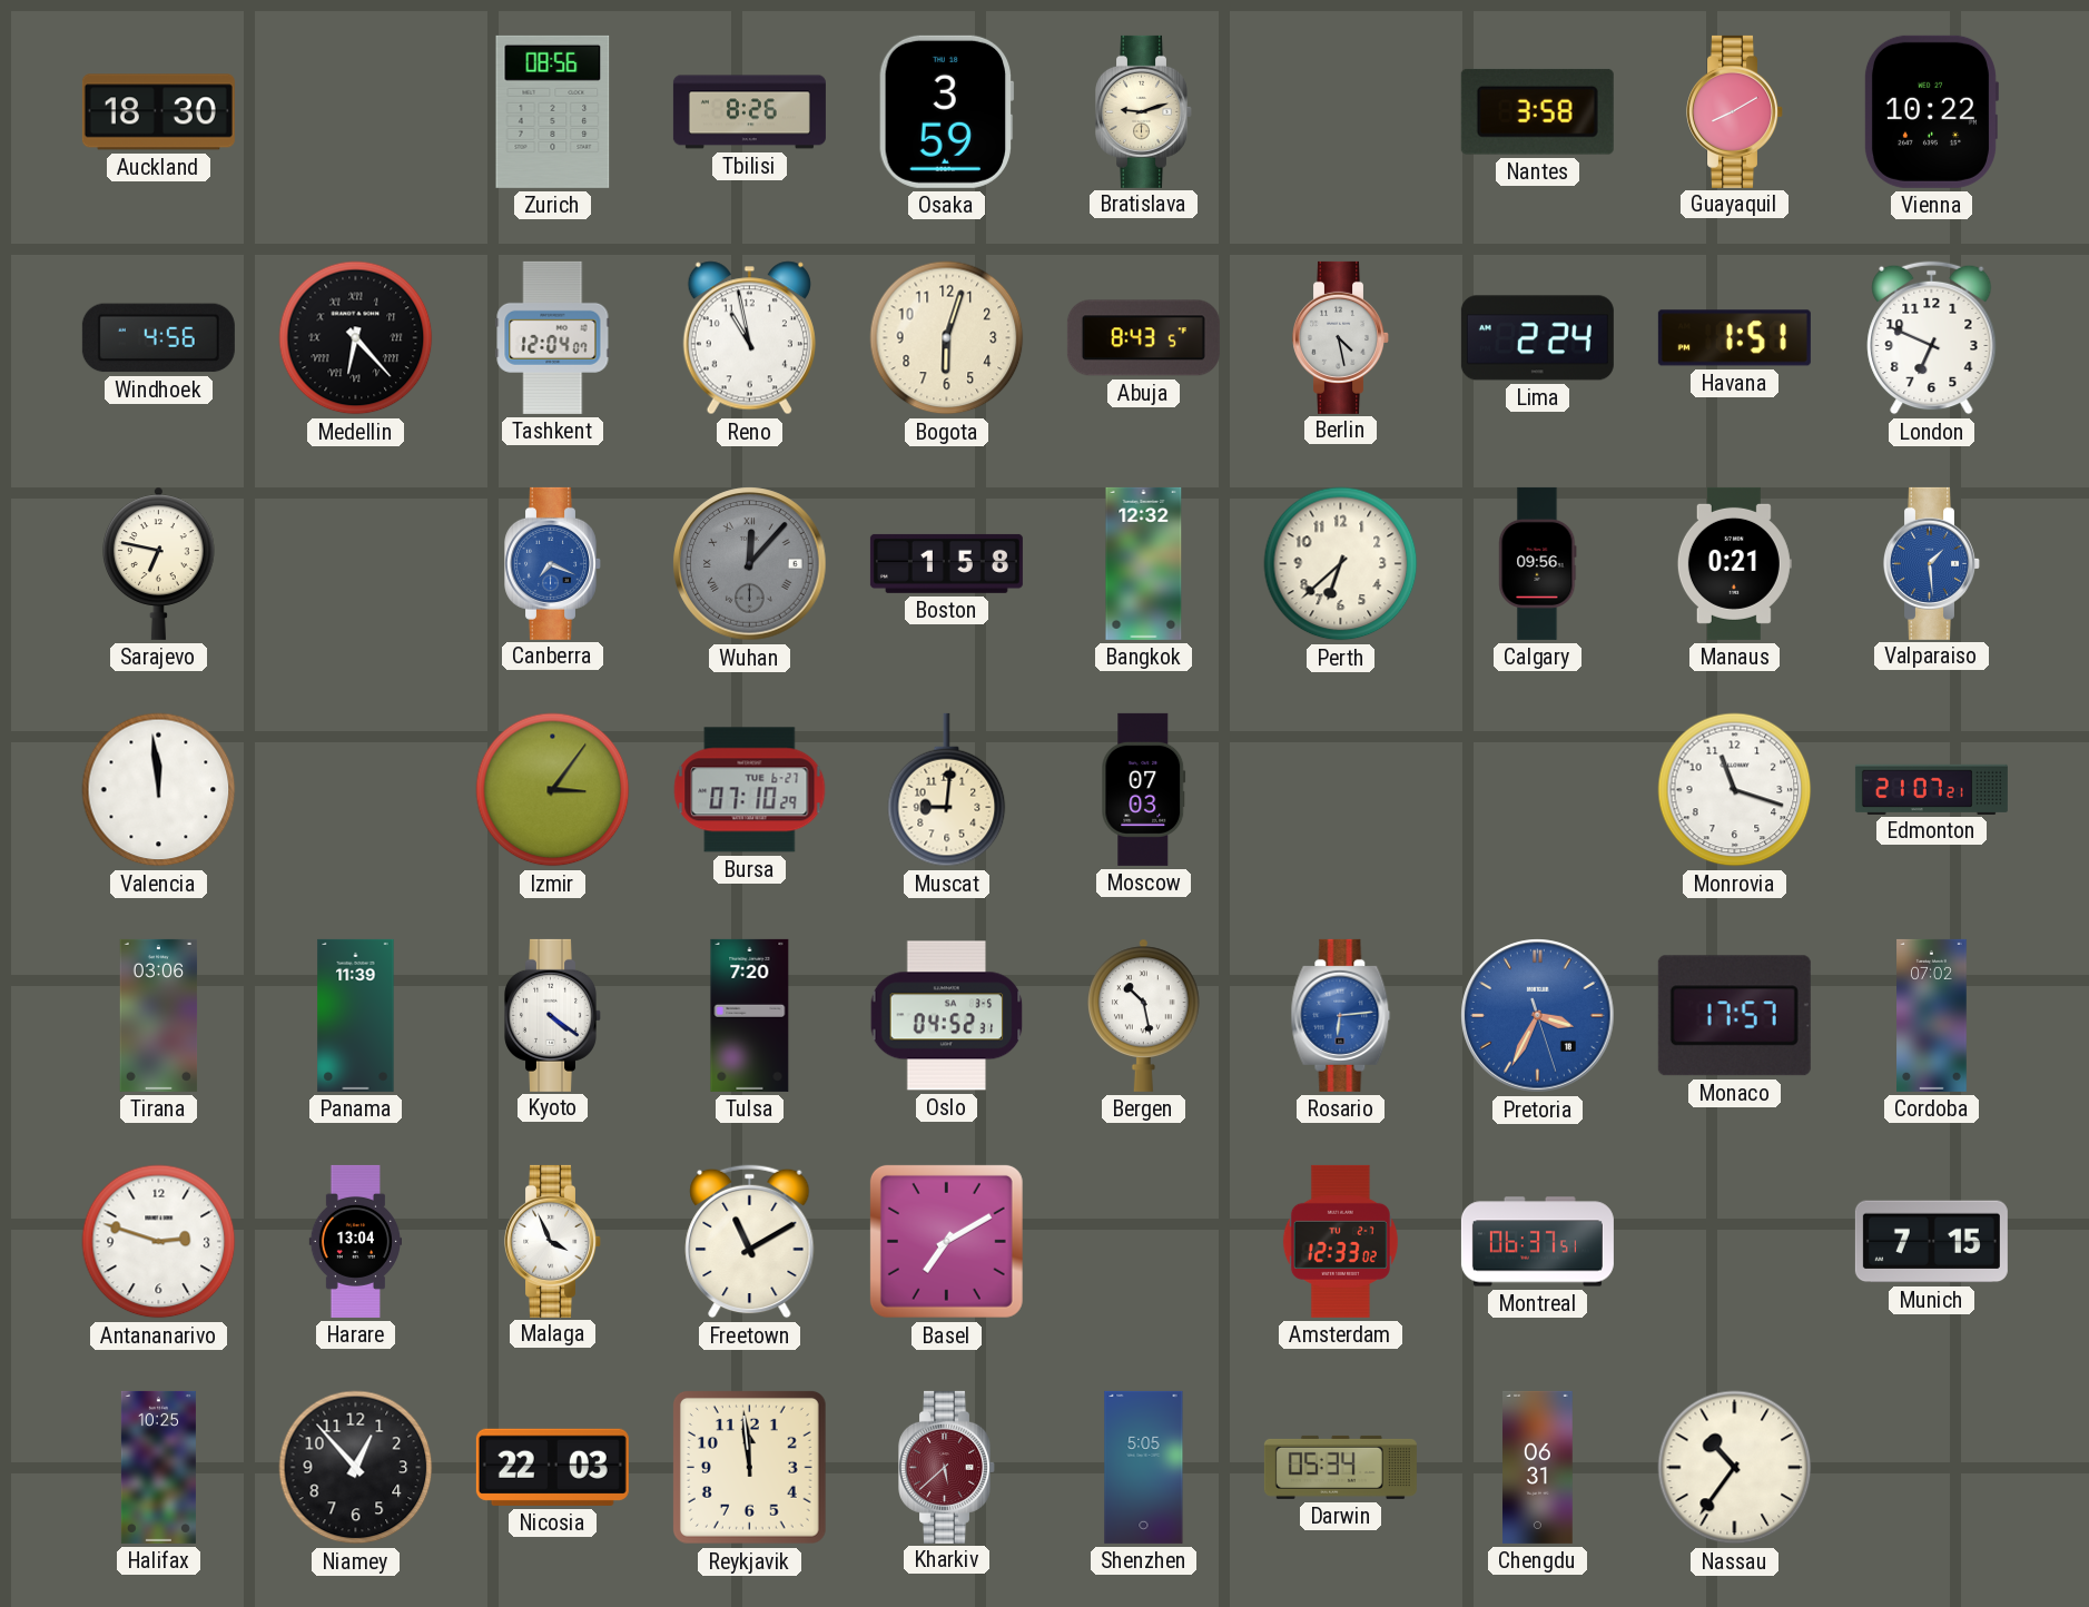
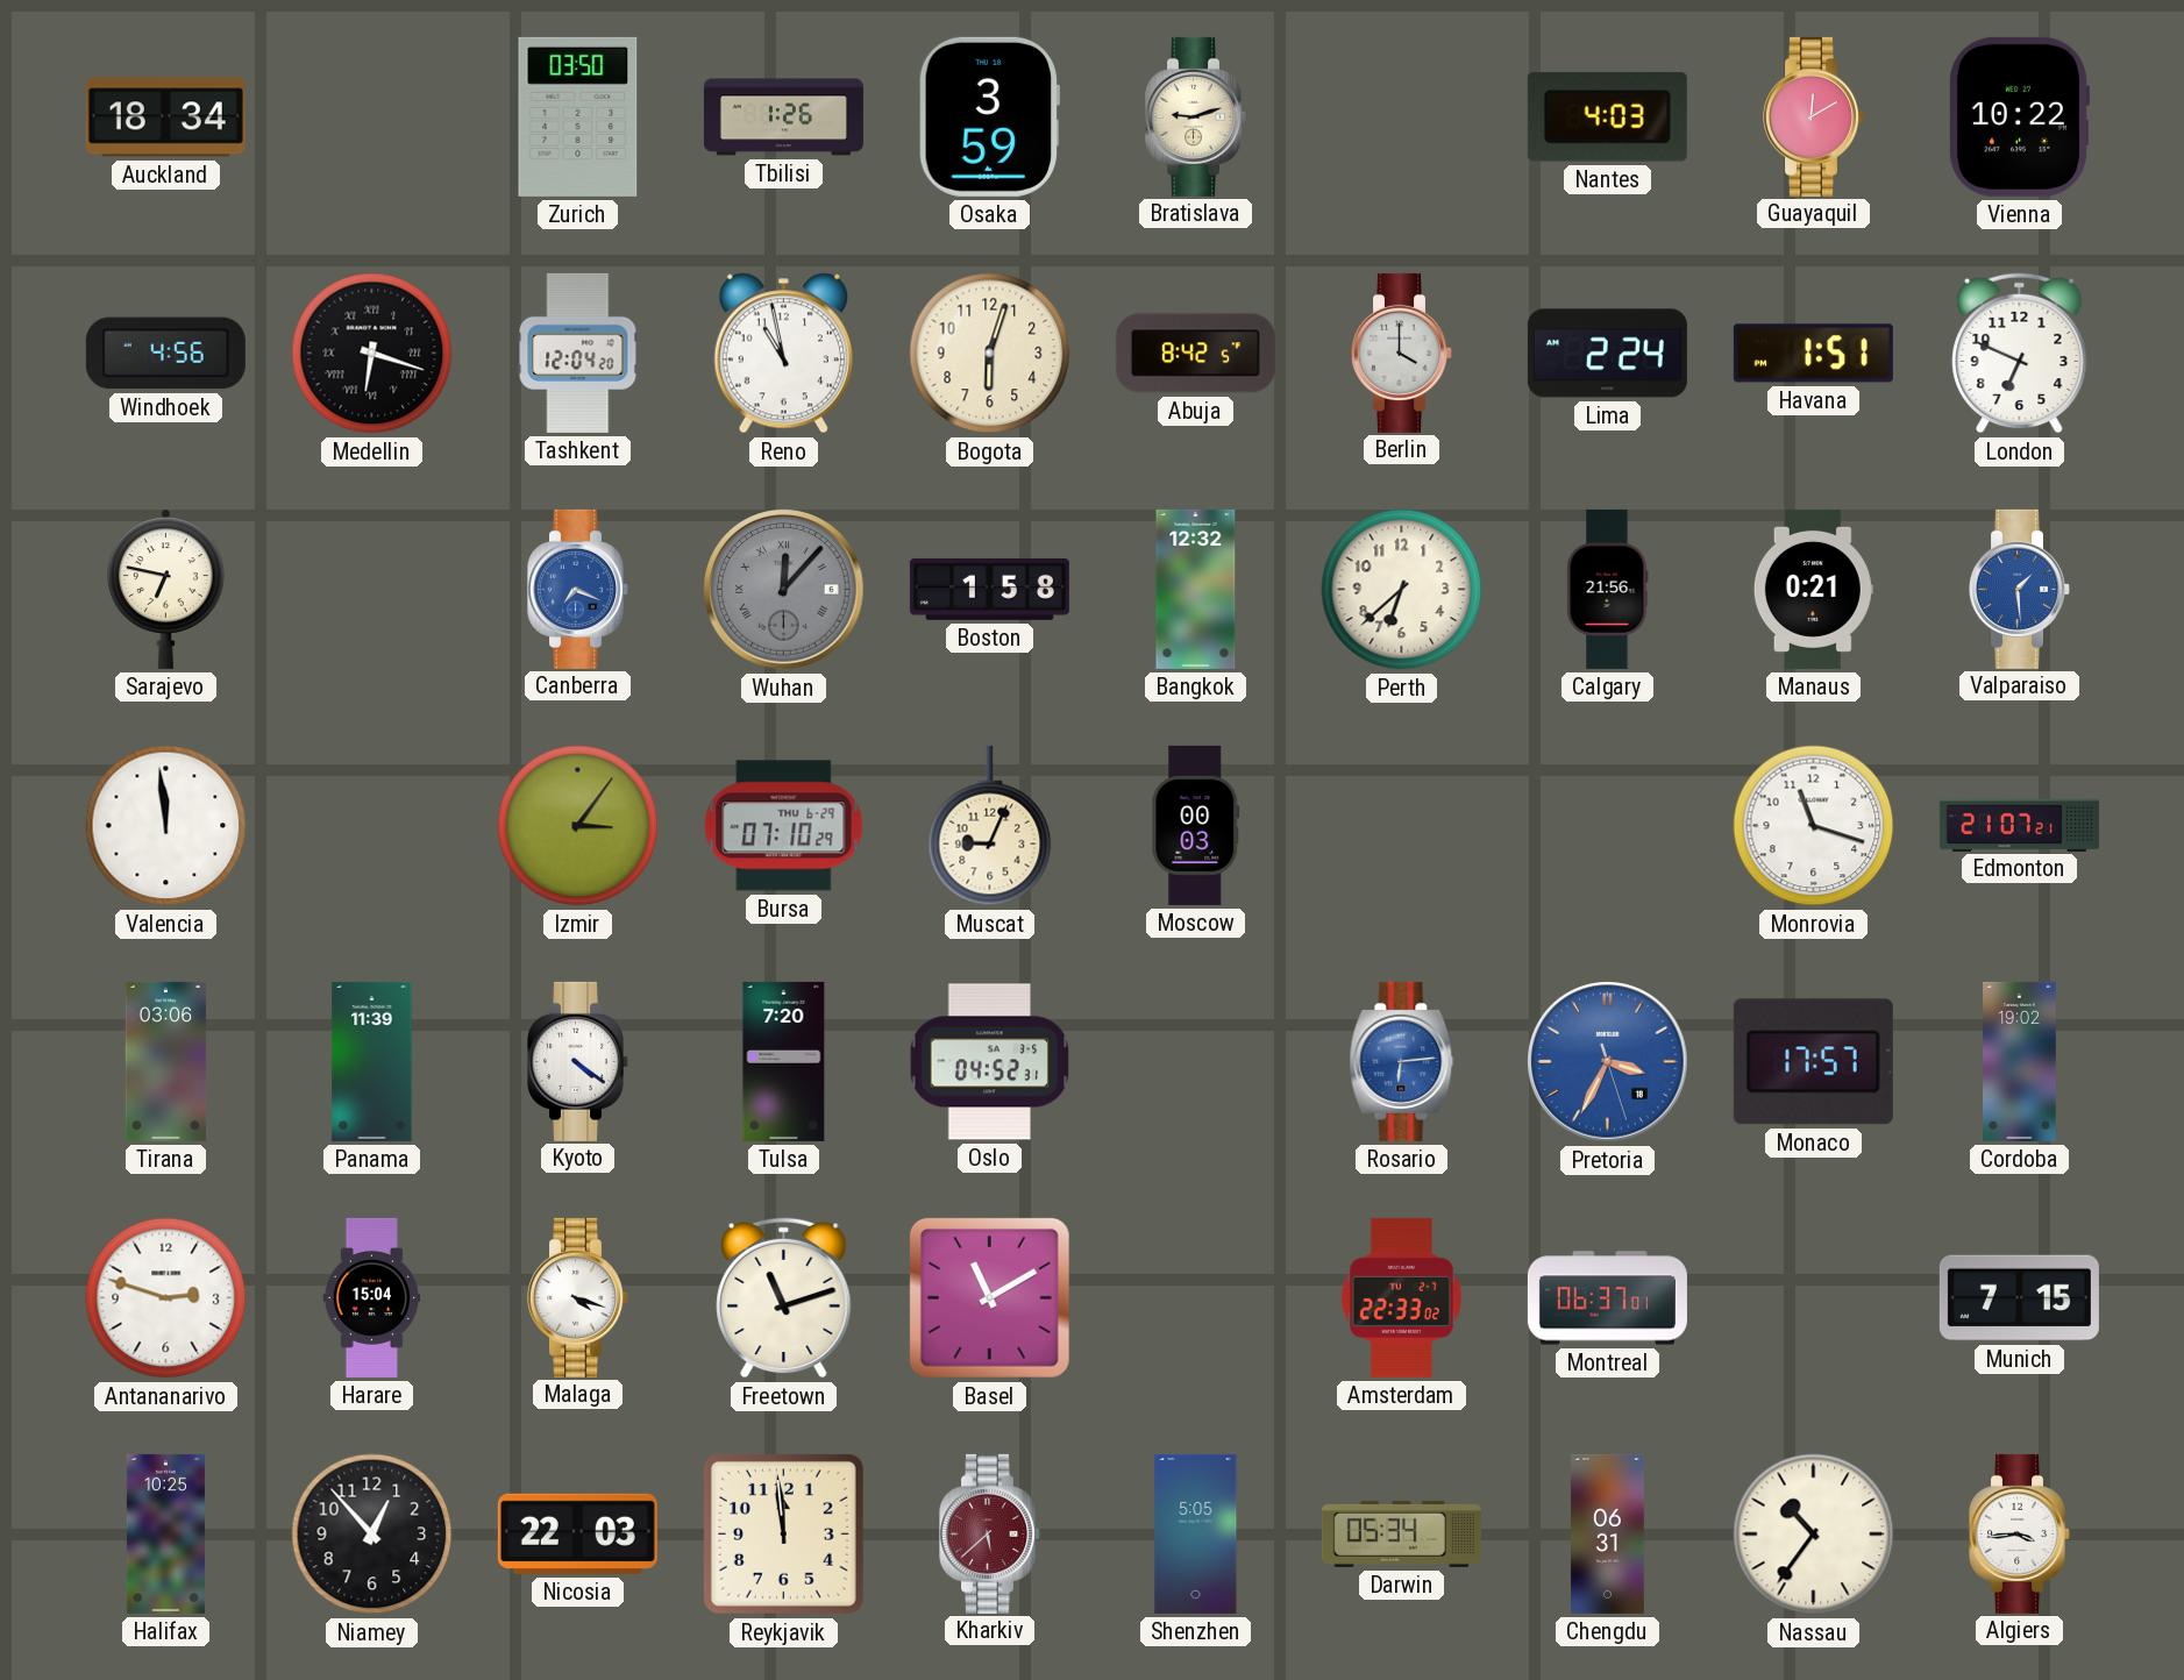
Auckland: 18:30 -> 18:34 (165, 118)
Zurich: 08:56 -> 03:50 (578, 116)
Tbilisi: 8:26 -> 1:26 (783, 118)
Nantes: 3:58 -> 4:03 (1607, 116)
Guayaquil: 8:10 -> 12:10 (1814, 116)
Medellin: 6:23 -> 6:18 (372, 354)
Tashkent: 12:04:07 -> 12:04:20 (578, 353)
Abuja: 8:43 -> 8:42 (1195, 354)
Berlin: 4:28 -> 4:00 (1402, 353)
Calgary: 09:56 -> 21:56 (1608, 589)
Bursa date: TUE 6-27 -> THU 6-29 (784, 826)
Muscat: 9:01 -> 9:04 (990, 826)
Moscow: 07:03 -> 00:03 (1196, 825)
Bergen: 10:28 -> none (1144, 1015)
Cordoba: 07:02 -> 19:02 (2020, 1061)
Harare: 13:04 -> 15:04 (371, 1297)
Malaga: 3:56 -> 4:18 (578, 1297)
Freetown: 11:10 -> 11:12 (784, 1298)
Basel: 7:10 -> 11:10 (989, 1297)
Amsterdam: 12:33 -> 22:33 (1401, 1297)
Montreal: 06:37:51 -> 06:37:01 (1607, 1298)
Algiers: none -> 3:44 (2020, 1533)
